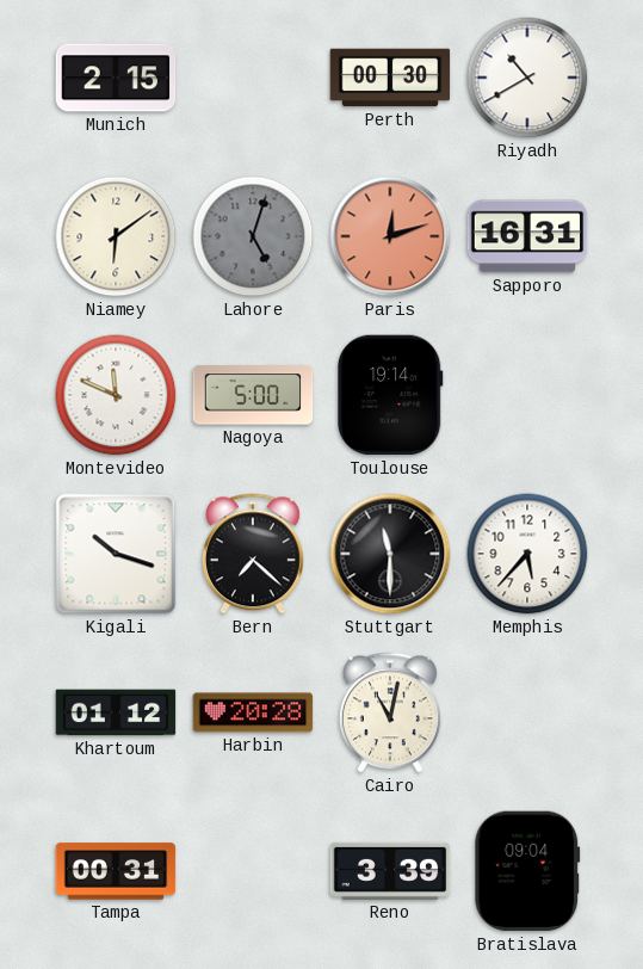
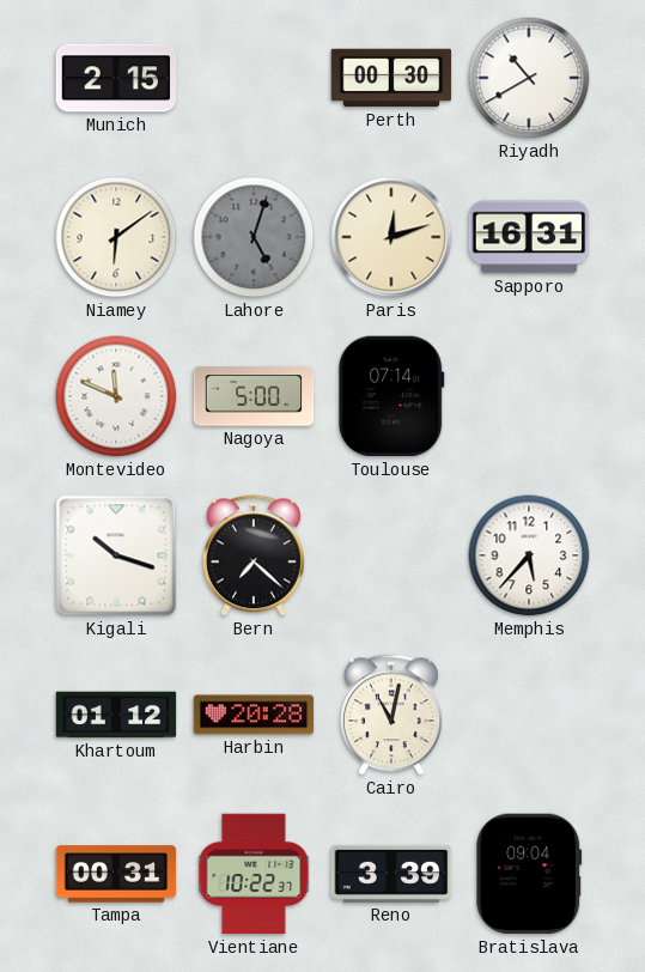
Paris dial: salmon -> cream (391, 237)
Toulouse: 19:14 -> 07:14 (393, 396)
Stuttgart: 11:30 -> none (390, 554)
Vientiane: none -> 10:22 (254, 874)
